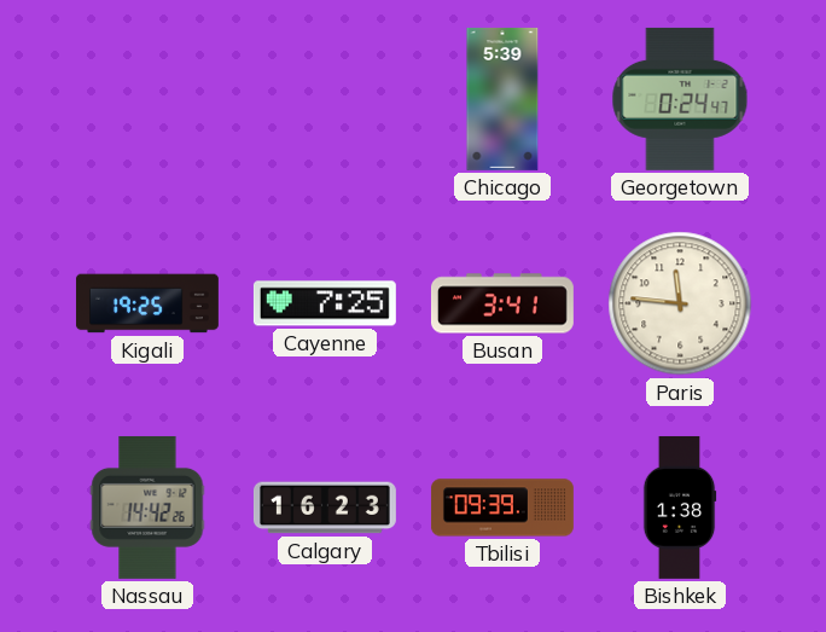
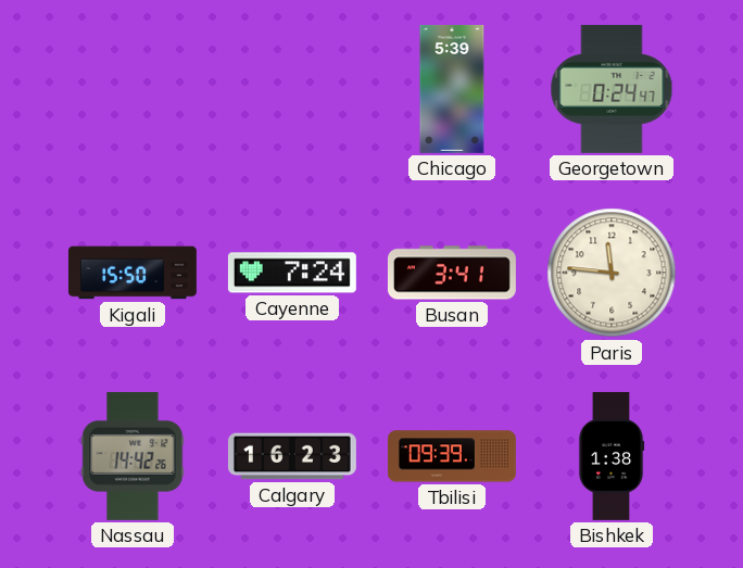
Kigali: 19:25 -> 15:50 (133, 273)
Cayenne: 7:25 -> 7:24 (292, 273)
